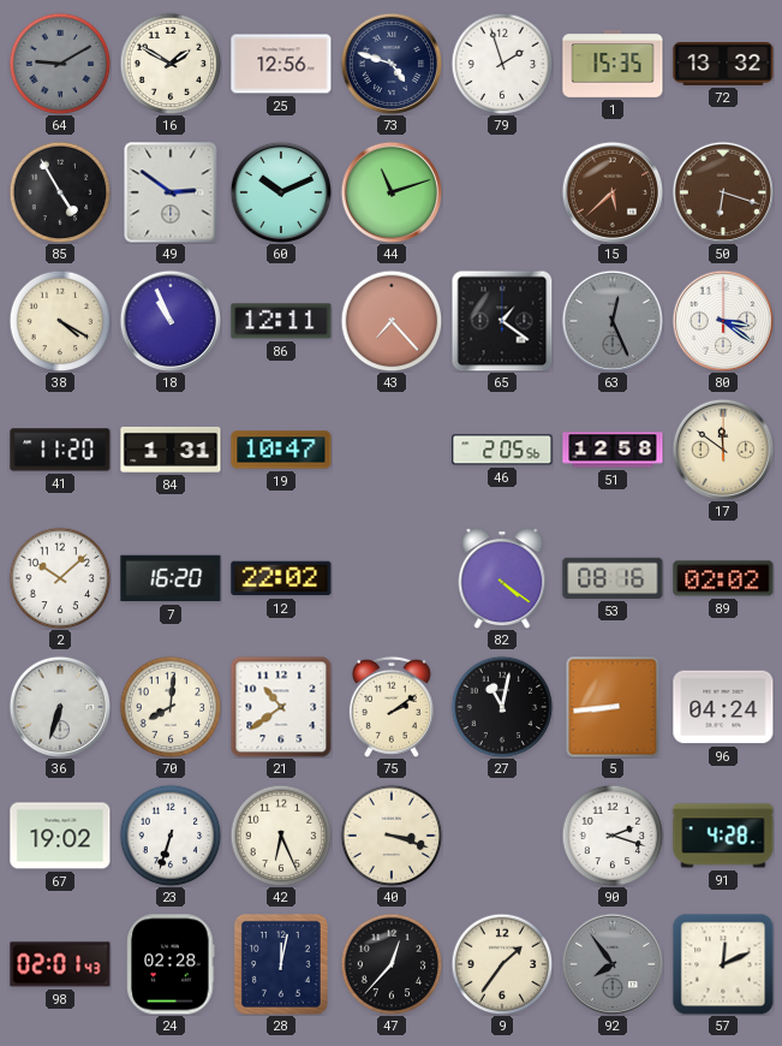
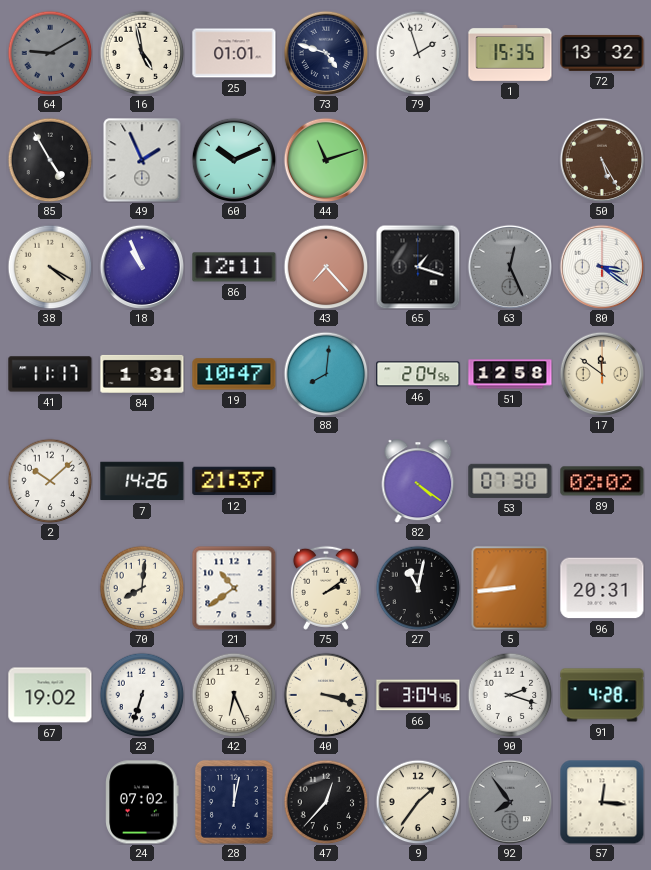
16: 1:50 -> 4:58 (142, 53)
25: 12:56 -> 01:01 (234, 53)
49: 2:51 -> 1:56 (142, 160)
15: 5:38 -> none (611, 191)
50: 6:18 -> 5:25 (601, 159)
65: 1:21 -> 1:18 (418, 267)
41: 11:20 -> 11:17 (50, 374)
88: none -> 8:01 (326, 374)
46: 2:05 -> 2:04 (418, 374)
7: 16:20 -> 14:26 (142, 481)
12: 22:02 -> 21:37 (234, 481)
53: 08:16 -> 07:30 (510, 481)
36: 6:33 -> none (59, 706)
96: 04:24 -> 20:31 (602, 588)
66: none -> 3:04 (418, 695)
98: 02:01 -> none (60, 964)
24: 02:28 -> 07:02 (142, 802)
57: 12:11 -> 12:16 (602, 802)
